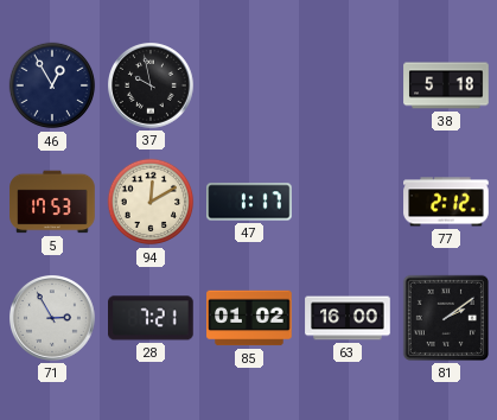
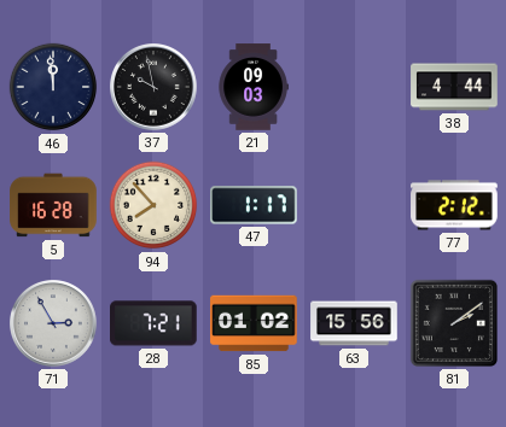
46: 12:55 -> 11:59 (53, 87)
21: none -> 09:03 (254, 87)
38: 5:18 -> 4:44 (454, 87)
5: 17:53 -> 16:28 (53, 205)
94: 12:10 -> 7:53 (153, 205)
63: 16:00 -> 15:56 (354, 323)
